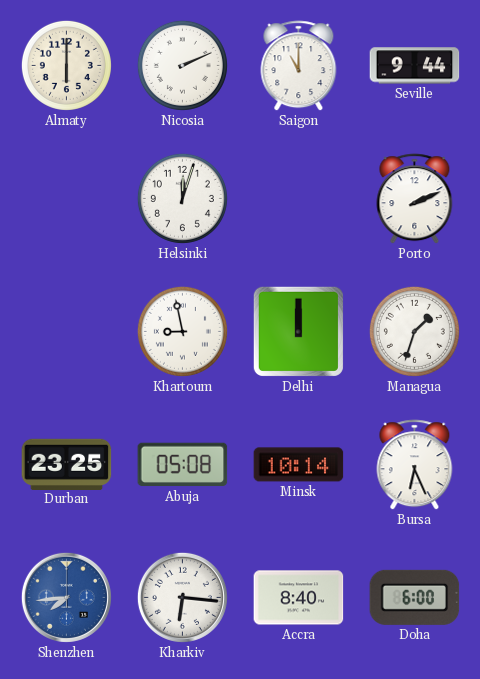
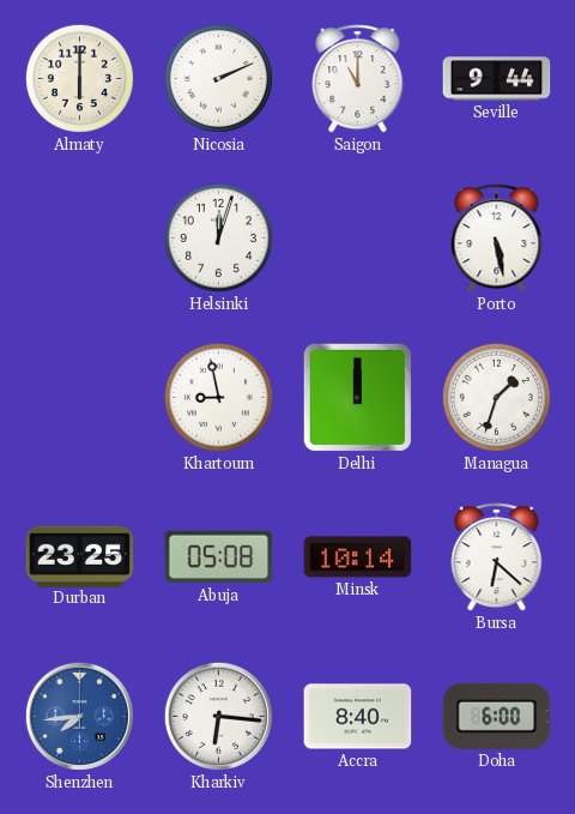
Porto: 2:11 -> 5:28 (497, 239)
Bursa: 6:26 -> 6:22 (497, 557)
